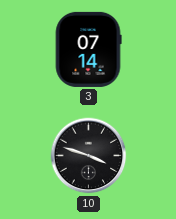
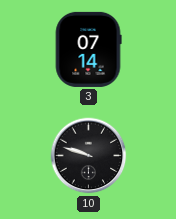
10: 3:48 -> 9:48 (89, 156)
